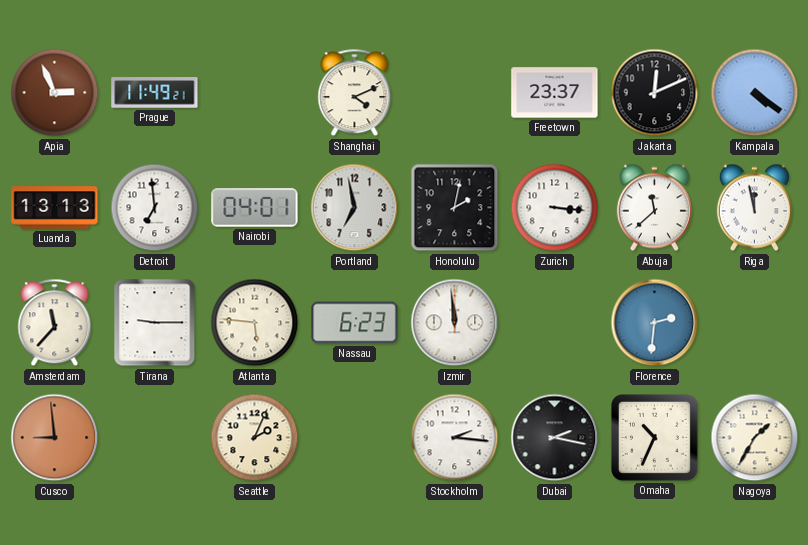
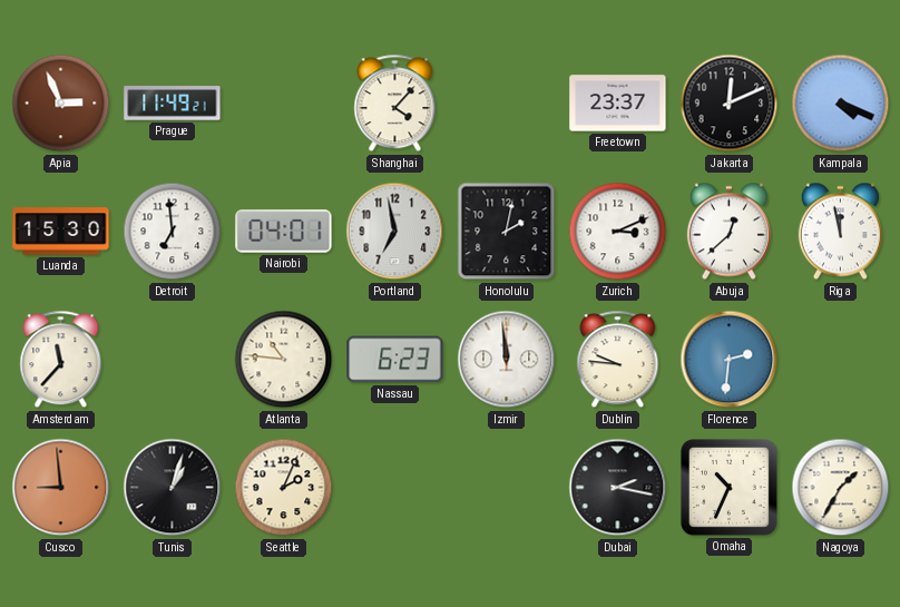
Shanghai: 4:11 -> 4:07 (395, 104)
Kampala: 4:21 -> 4:19 (841, 104)
Luanda: 13:13 -> 15:30 (61, 232)
Zurich: 3:16 -> 3:11 (618, 232)
Abuja: 11:38 -> 12:38 (728, 232)
Tirana: 9:15 -> none (155, 323)
Atlanta: 5:46 -> 10:46 (284, 360)
Dublin: none -> 9:46 (618, 360)
Tunis: none -> 1:03 (173, 488)
Stockholm: 2:16 -> none (455, 438)
